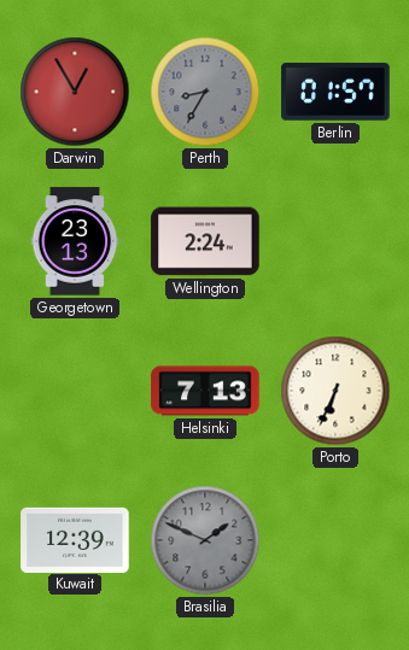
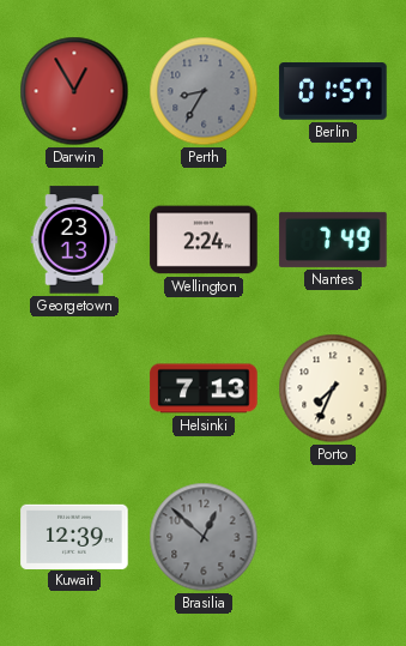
Nantes: none -> 7:49 (333, 240)
Porto: 6:34 -> 7:34 (333, 388)
Brasilia: 1:49 -> 12:52 (204, 537)
